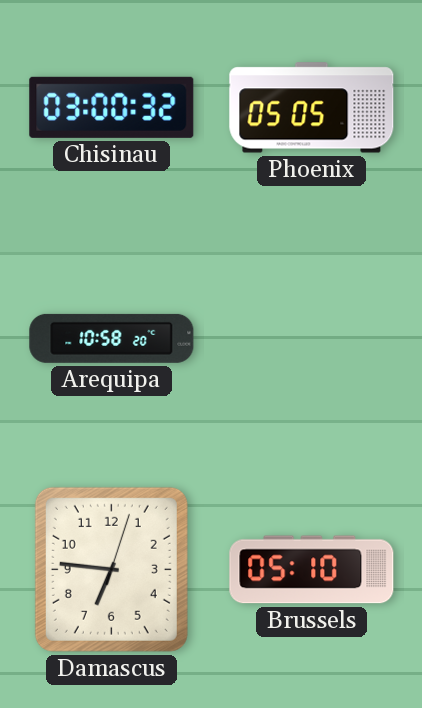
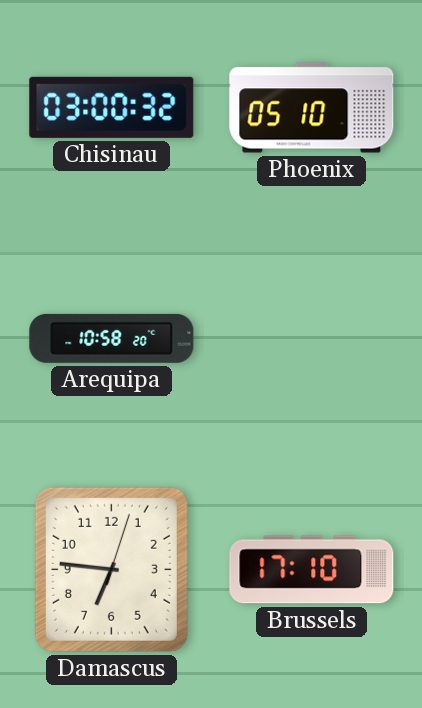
Phoenix: 05:05 -> 05:10 (312, 108)
Brussels: 05:10 -> 17:10 (312, 570)
